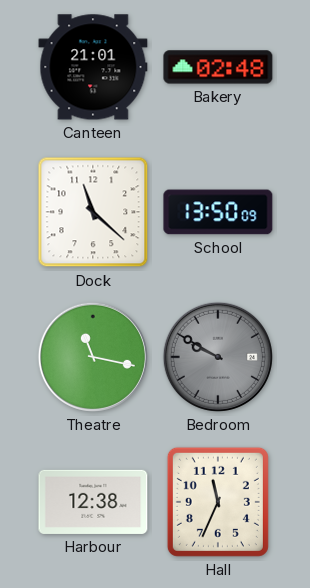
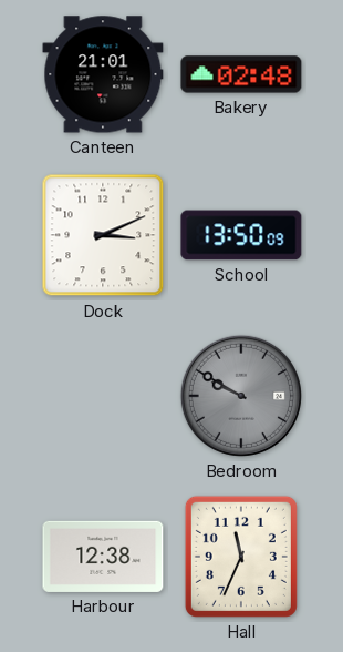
Dock: 11:22 -> 3:11 (103, 235)
Theatre: 11:17 -> none (93, 357)
